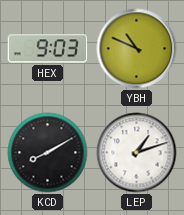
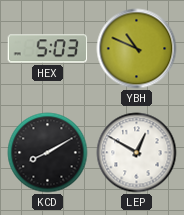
HEX: 9:03 -> 5:03 (48, 49)
LEP: 1:12 -> 12:50 (137, 153)
